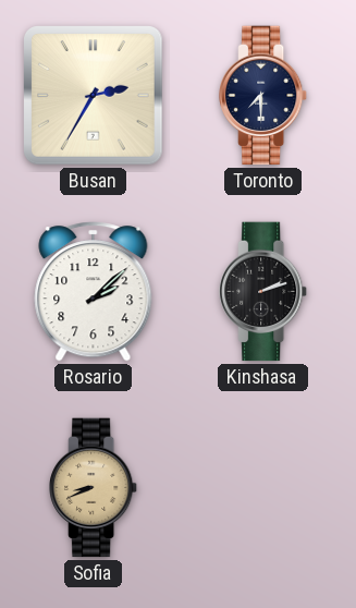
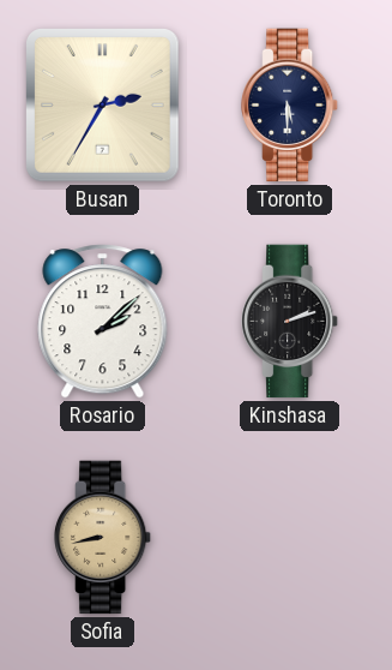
Toronto: 7:30 -> 5:30 (291, 106)
Sofia: 8:41 -> 8:43 (104, 538)
